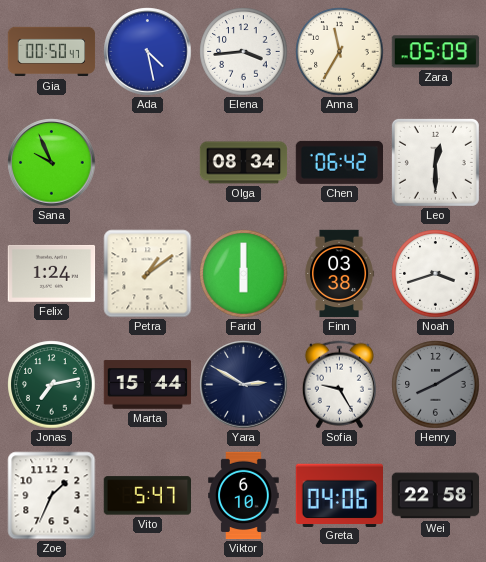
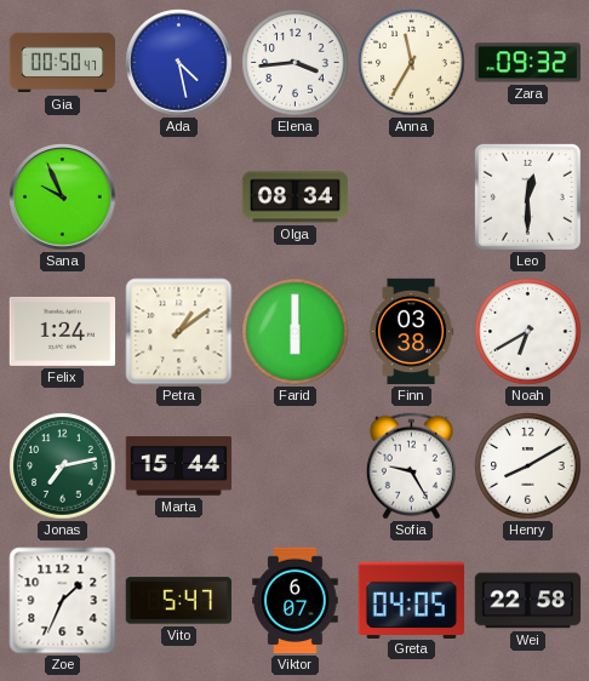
Zara: 05:09 -> 09:32 (528, 63)
Chen: 06:42 -> none (339, 162)
Noah: 3:42 -> 6:40 (528, 332)
Yara: 2:50 -> none (244, 385)
Henry dial: grey -> white (528, 467)
Viktor: 6:10 -> 6:07 (296, 601)
Greta: 04:06 -> 04:05 (411, 600)
